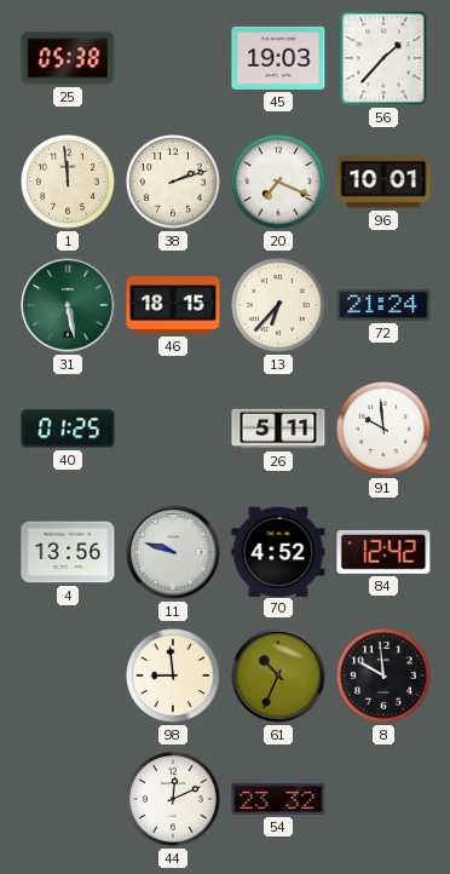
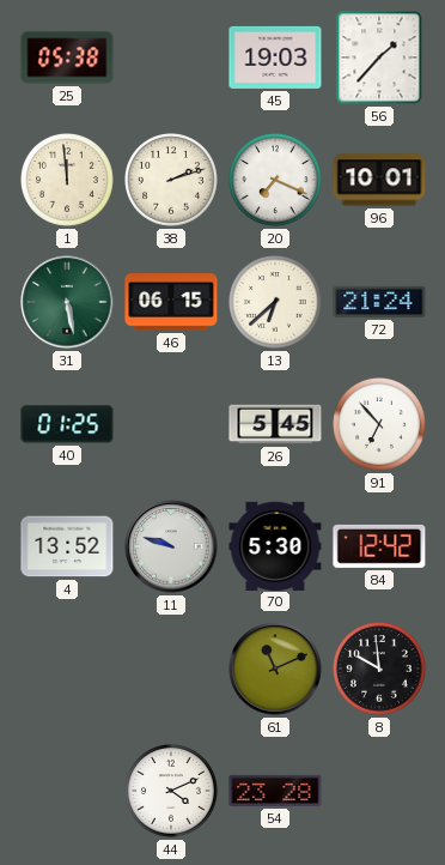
46: 18:15 -> 06:15 (171, 302)
13: 6:37 -> 6:38 (276, 303)
26: 5:11 -> 5:45 (275, 424)
91: 9:59 -> 6:53 (380, 425)
4: 13:56 -> 13:52 (67, 546)
70: 4:52 -> 5:30 (275, 545)
98: 8:59 -> none (174, 677)
61: 10:34 -> 11:11 (275, 669)
44: 12:11 -> 4:11 (172, 792)
54: 23:32 -> 23:28 (275, 791)
